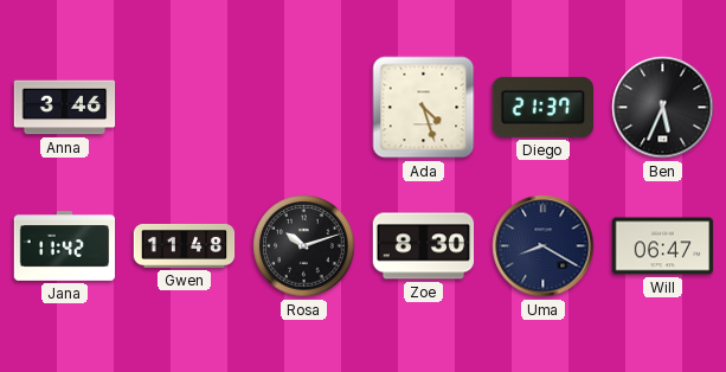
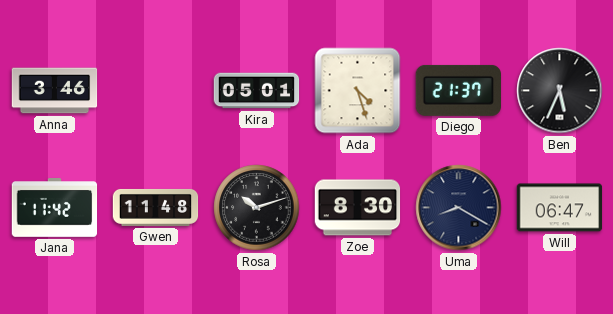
Kira: none -> 05:01 (257, 91)
